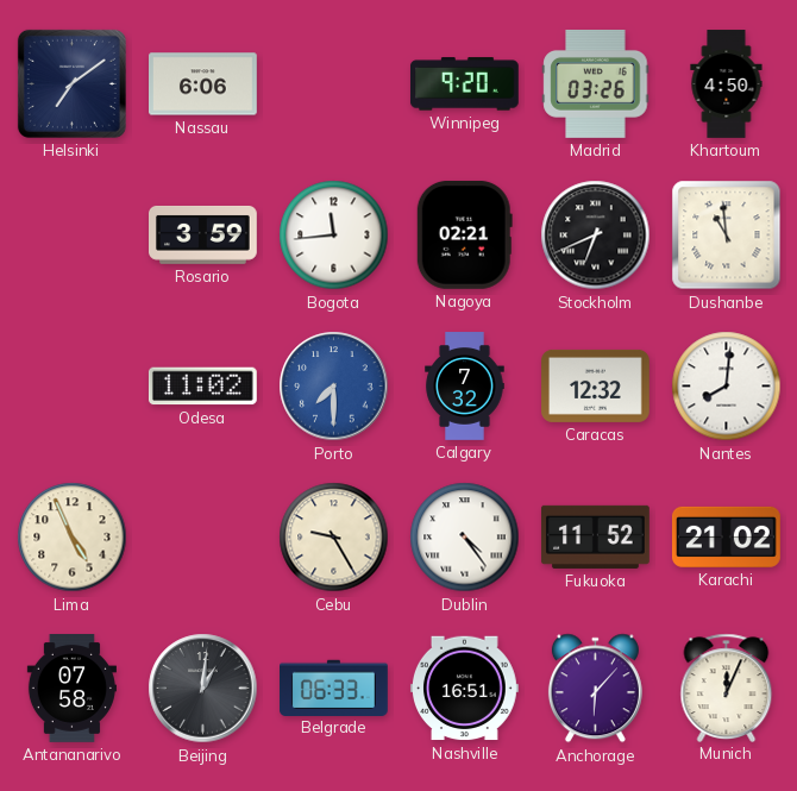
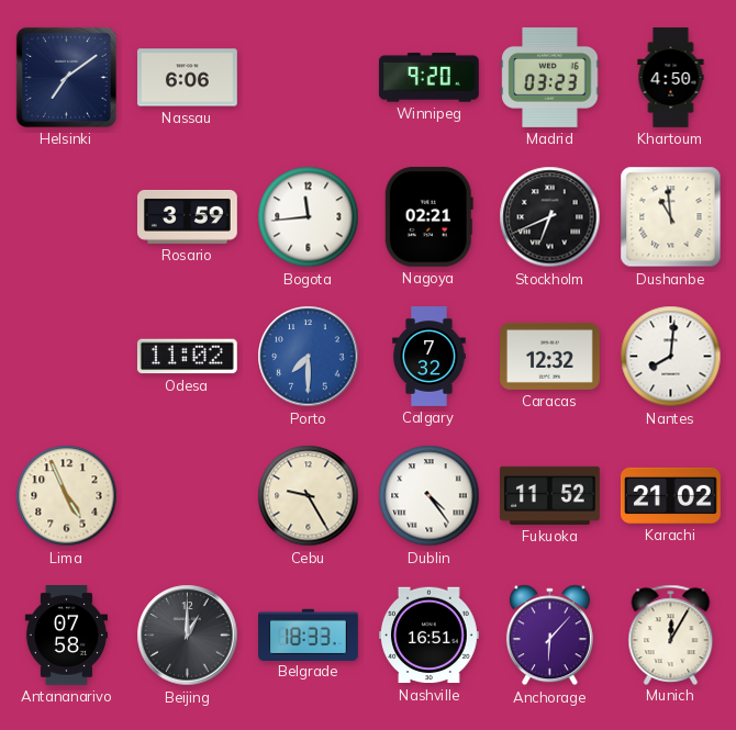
Madrid: 03:26 -> 03:23 (550, 77)
Beijing: 1:01 -> 1:00 (188, 636)
Belgrade: 06:33 -> 18:33 (309, 634)
Munich: 12:04 -> 12:05 (671, 634)
